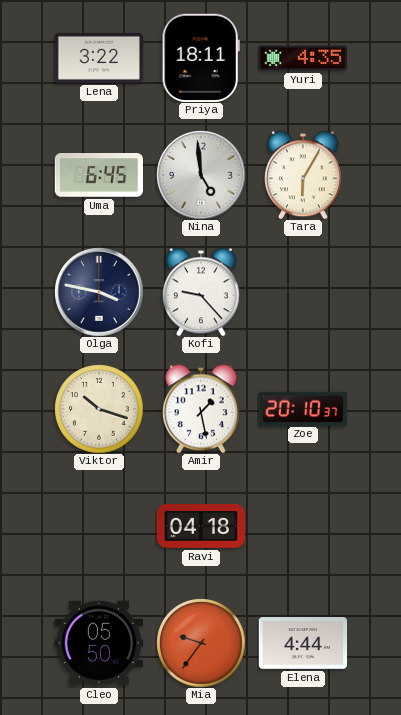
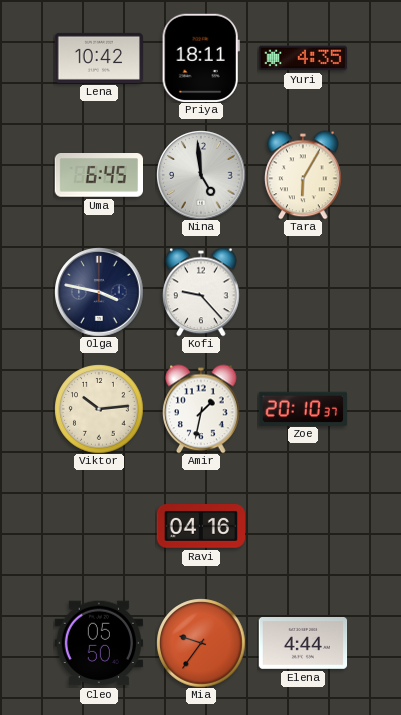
Lena: 3:22 -> 10:42 (99, 58)
Viktor: 10:18 -> 10:14 (99, 409)
Amir: 1:28 -> 1:32 (201, 409)
Ravi: 04:18 -> 04:16 (200, 527)
